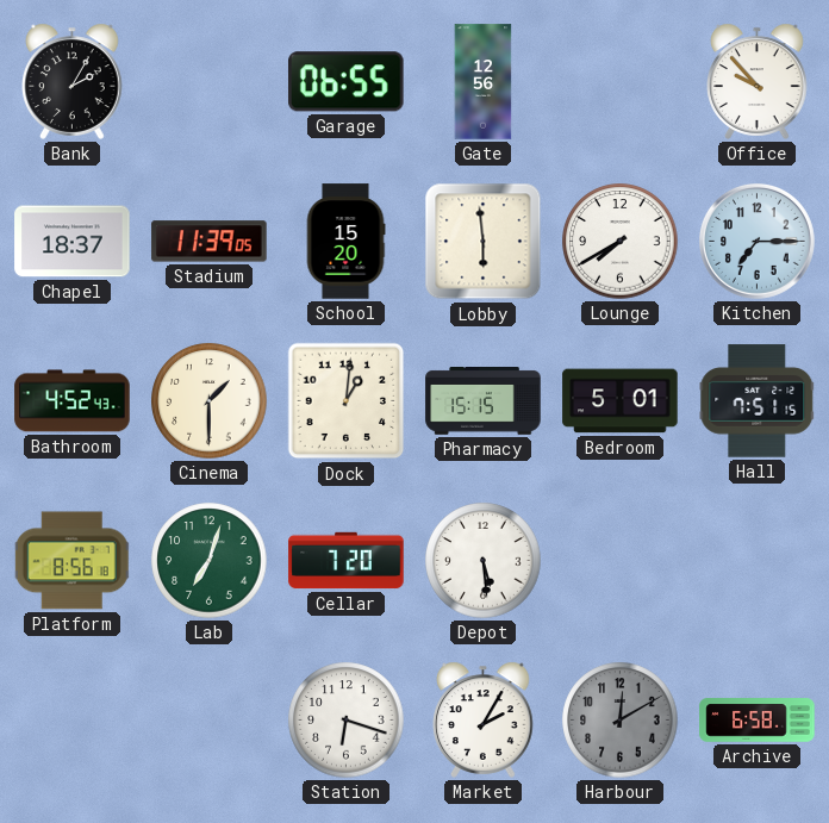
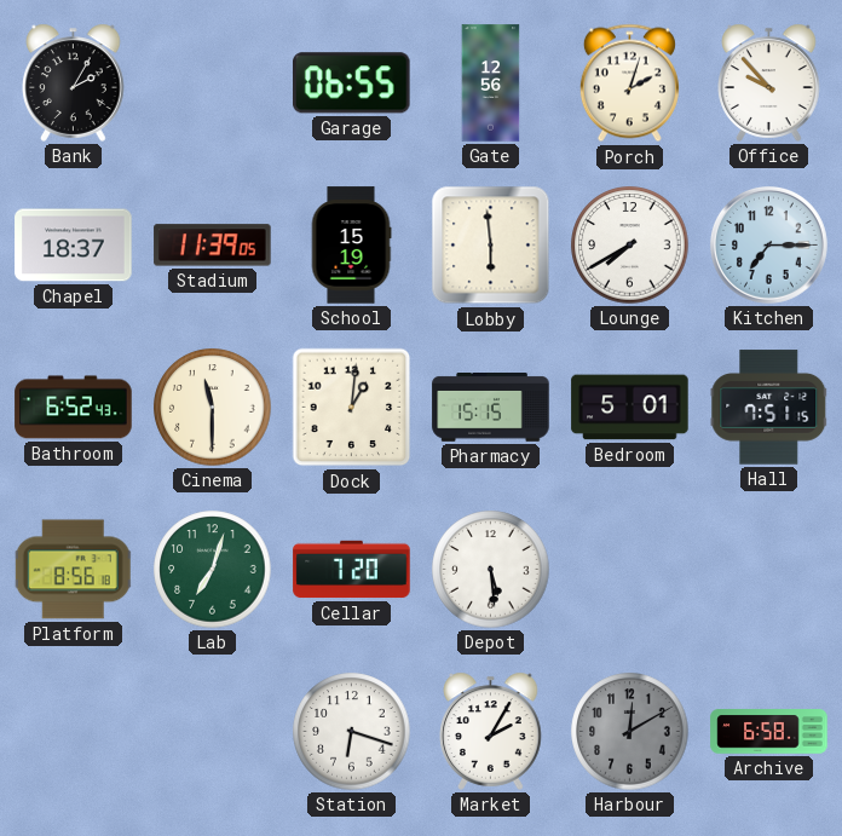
Porch: none -> 2:03 (629, 83)
School: 15:20 -> 15:19 (351, 246)
Bathroom: 4:52 -> 6:52 (74, 408)
Cinema: 1:30 -> 11:30 (213, 408)
